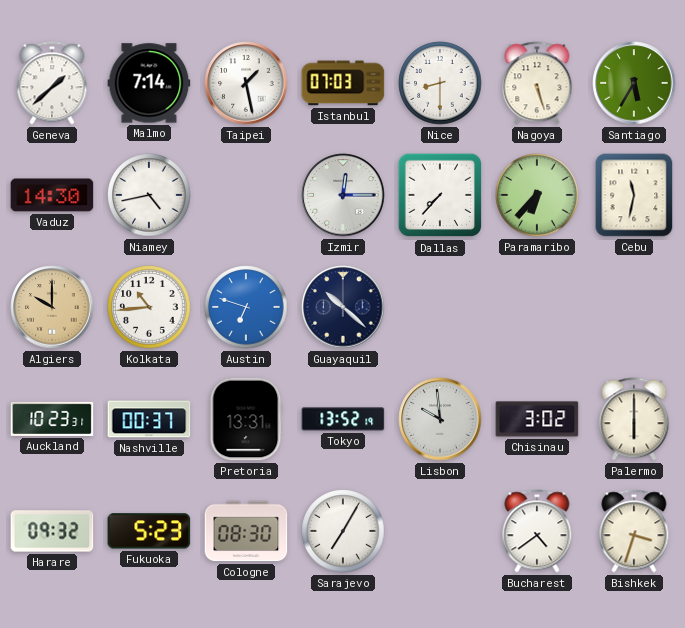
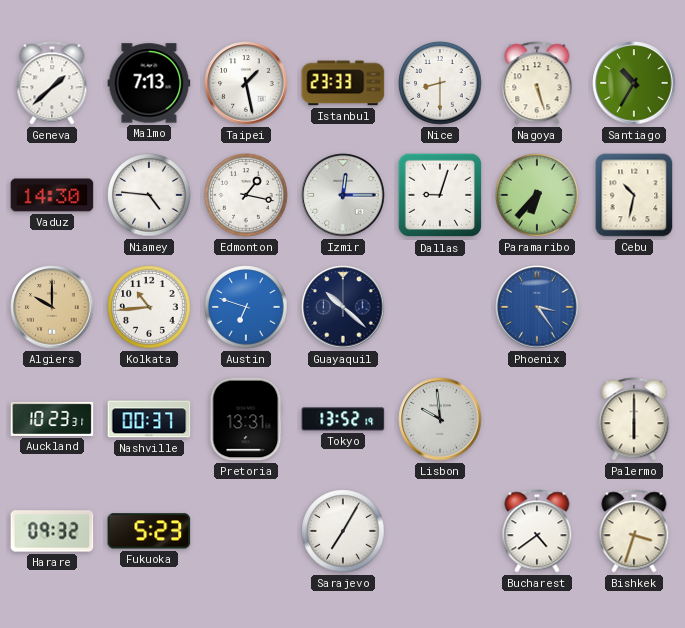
Malmo: 7:14 -> 7:13 (149, 83)
Istanbul: 07:03 -> 23:33 (343, 83)
Santiago: 5:35 -> 10:35 (634, 83)
Niamey: 4:43 -> 4:46 (149, 195)
Edmonton: none -> 1:17 (246, 195)
Dallas: 7:37 -> 9:03 (440, 195)
Cebu: 11:32 -> 10:32 (634, 195)
Phoenix: none -> 3:24 (537, 307)
Chisinau: 3:02 -> none (537, 419)
Cologne: 08:30 -> none (246, 531)
